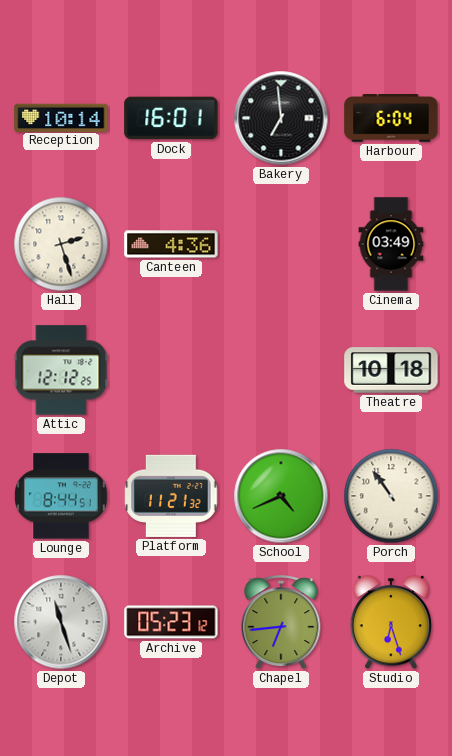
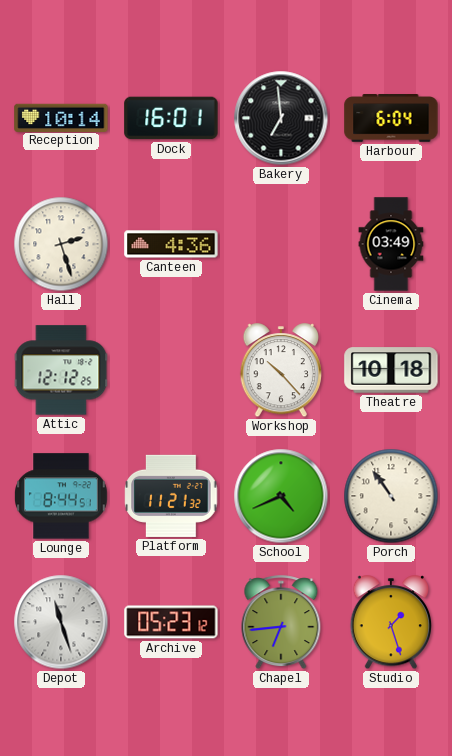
Workshop: none -> 10:23 (280, 371)
Studio: 6:27 -> 1:27 (390, 623)
